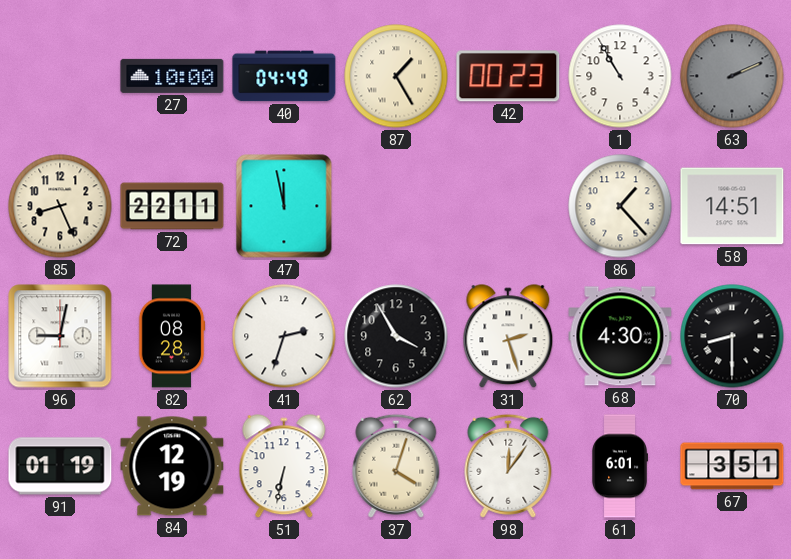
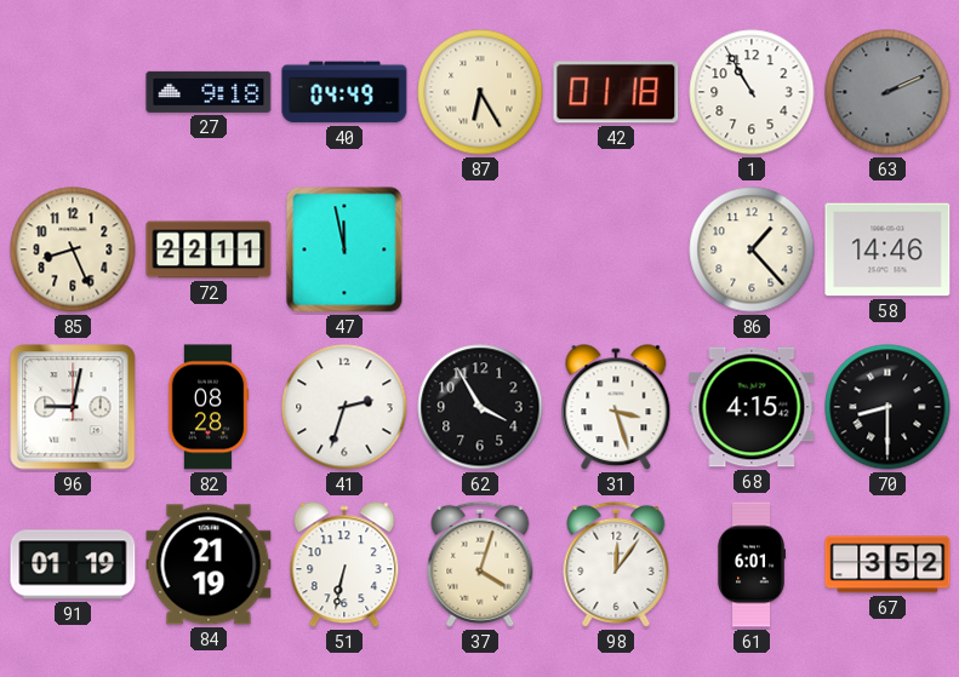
27: 10:00 -> 9:18 (209, 92)
87: 1:25 -> 6:25 (480, 92)
42: 00:23 -> 01:18 (616, 92)
58: 14:51 -> 14:46 (887, 249)
31: 2:27 -> 3:27 (616, 408)
68: 4:30 -> 4:15 (752, 407)
84: 12:19 -> 21:19 (209, 564)
67: 3:51 -> 3:52 (887, 564)
